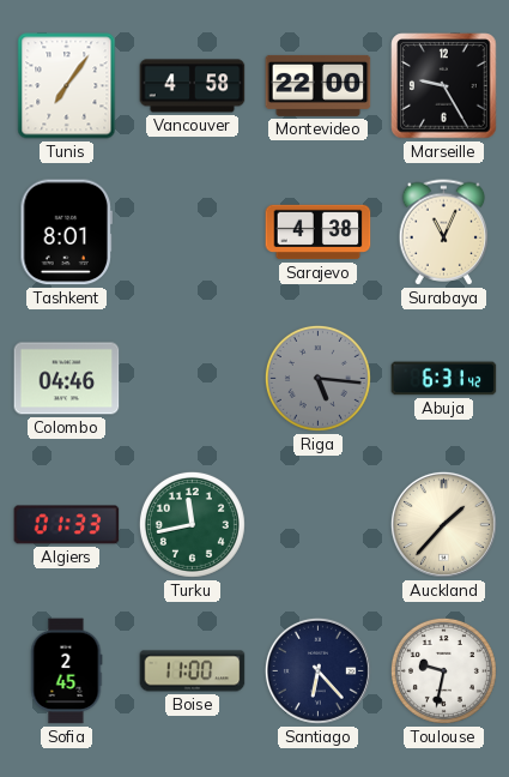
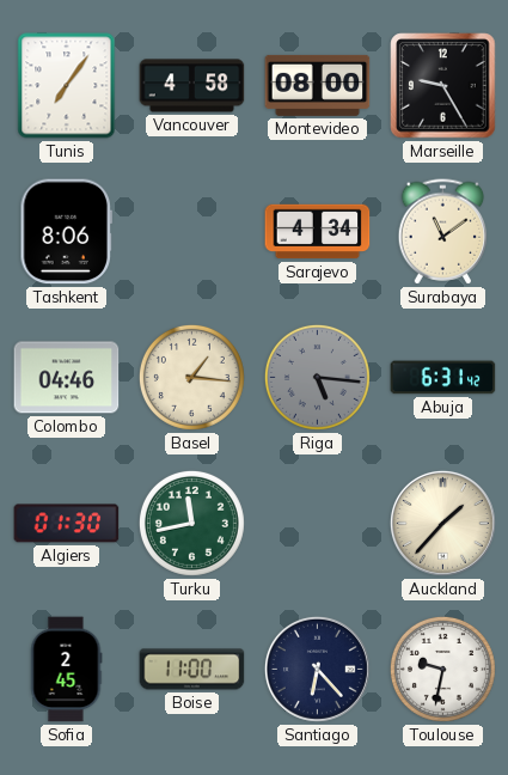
Montevideo: 22:00 -> 08:00 (318, 85)
Tashkent: 8:01 -> 8:06 (66, 232)
Sarajevo: 4:38 -> 4:34 (318, 232)
Surabaya: 11:04 -> 11:09 (443, 232)
Basel: none -> 1:16 (191, 377)
Algiers: 01:33 -> 01:30 (67, 524)
